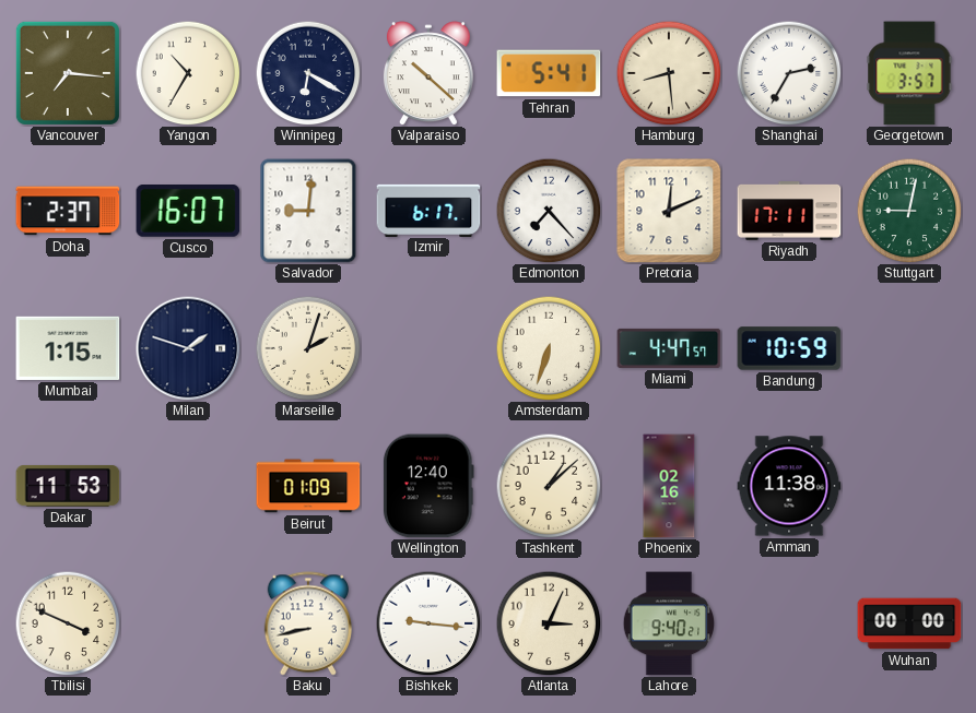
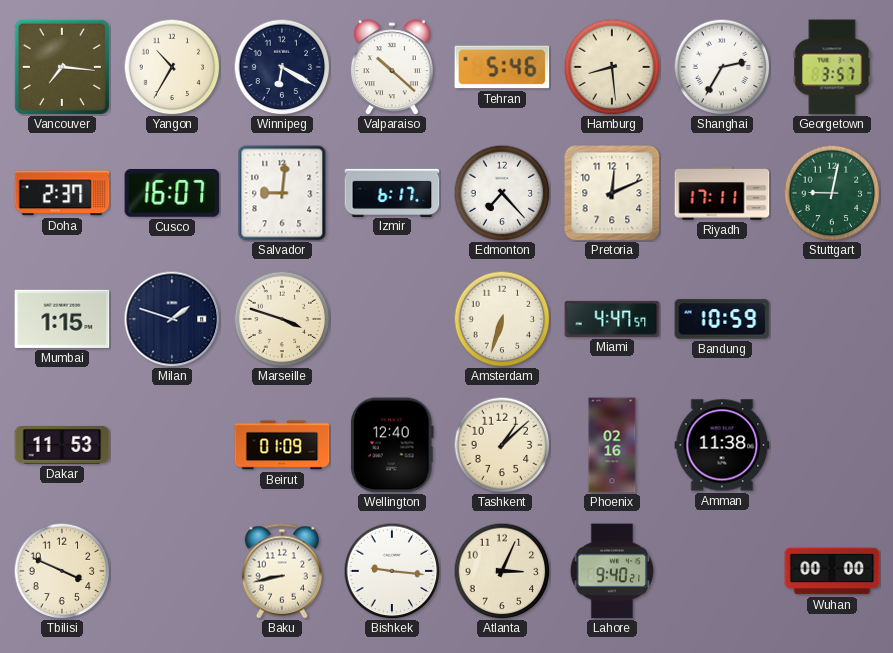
Tehran: 5:41 -> 5:46 (502, 67)
Marseille: 2:03 -> 3:48 (282, 319)
